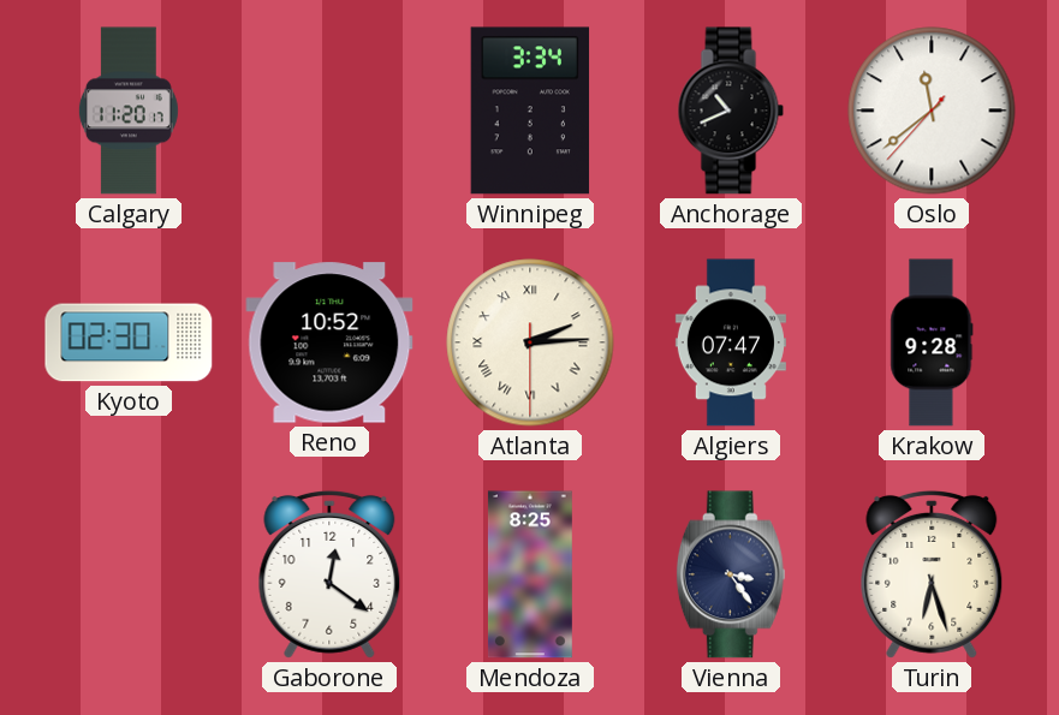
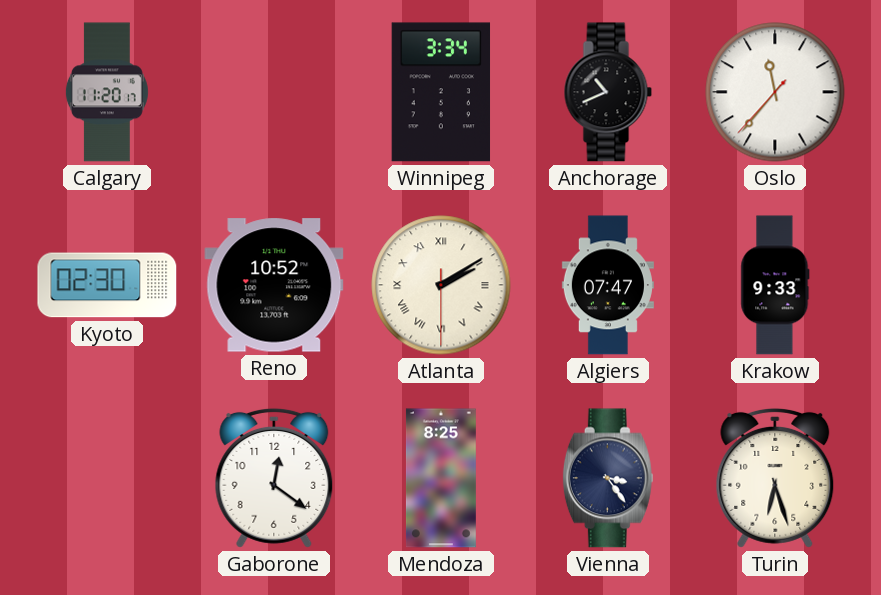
Oslo: 11:38 -> 11:36 (775, 92)
Atlanta: 2:14 -> 2:09 (441, 285)
Krakow: 9:28 -> 9:33 (775, 285)
